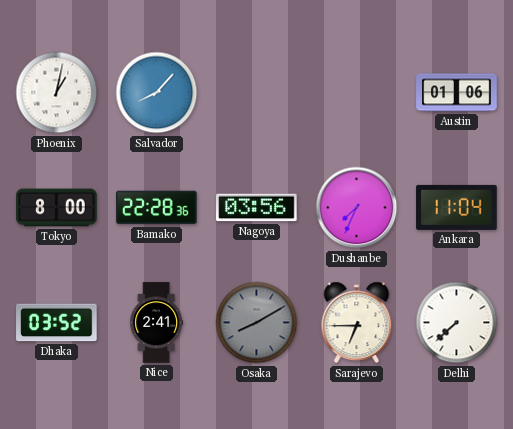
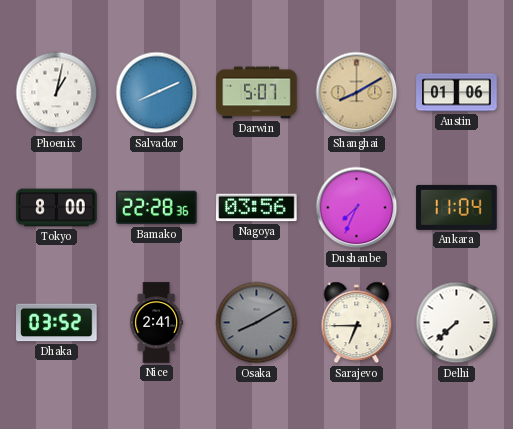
Salvador: 8:07 -> 8:11 (157, 93)
Darwin: none -> 5:07 (257, 93)
Shanghai: none -> 8:10 (357, 93)
